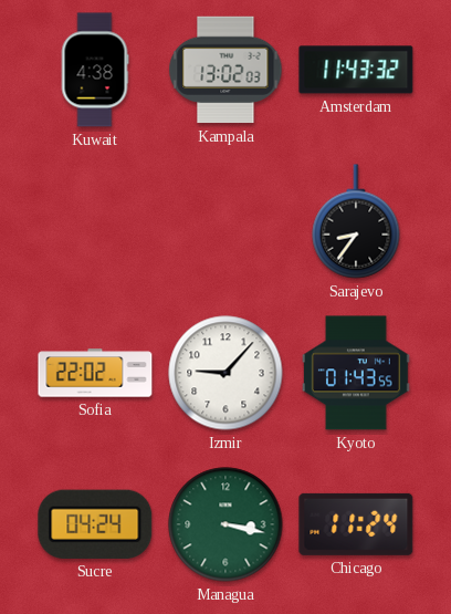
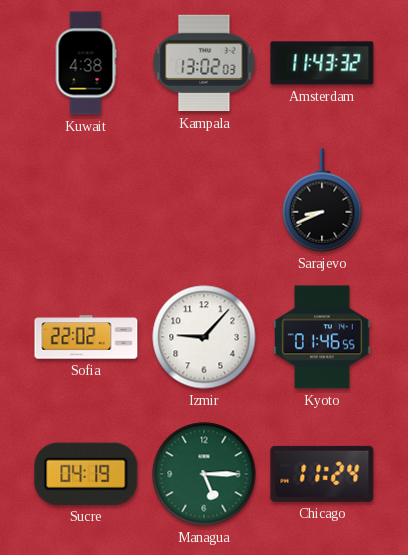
Sarajevo: 8:36 -> 8:41 (322, 200)
Kyoto: 01:43 -> 01:46 (323, 337)
Sucre: 04:24 -> 04:19 (86, 474)
Managua: 3:17 -> 5:15 (204, 474)
